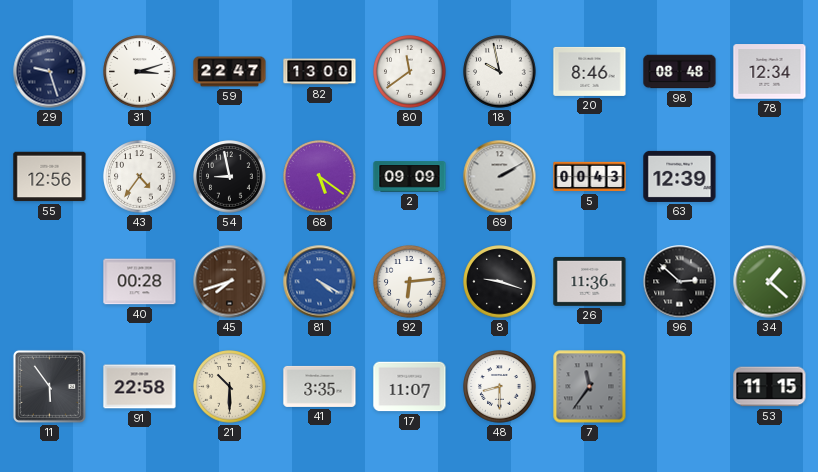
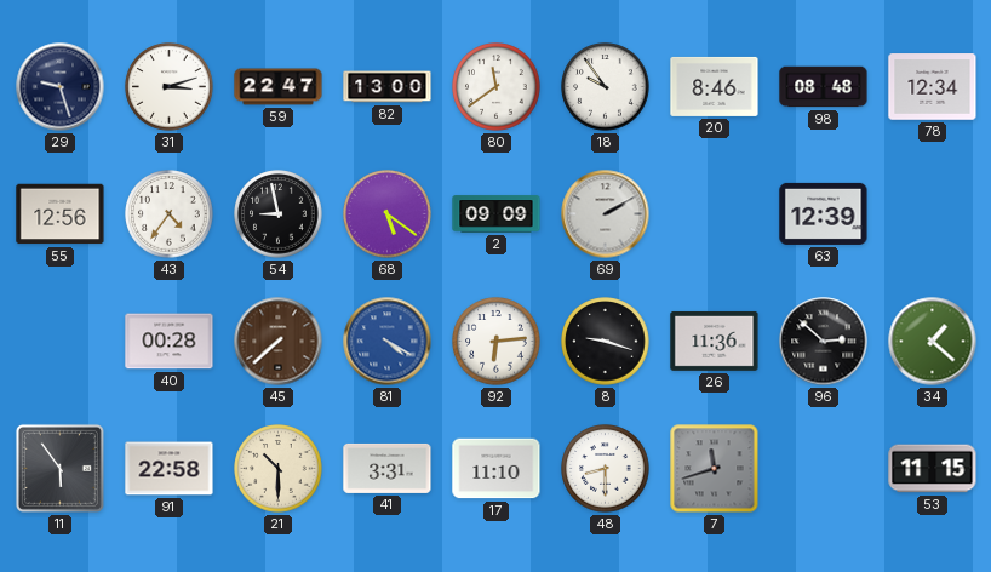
18: 9:58 -> 9:54 (606, 87)
5: 00:43 -> none (590, 177)
45: 7:42 -> 7:38 (279, 342)
41: 3:35 -> 3:31 (388, 468)
17: 11:07 -> 11:10 (497, 469)
7: 11:36 -> 11:42 (715, 469)
